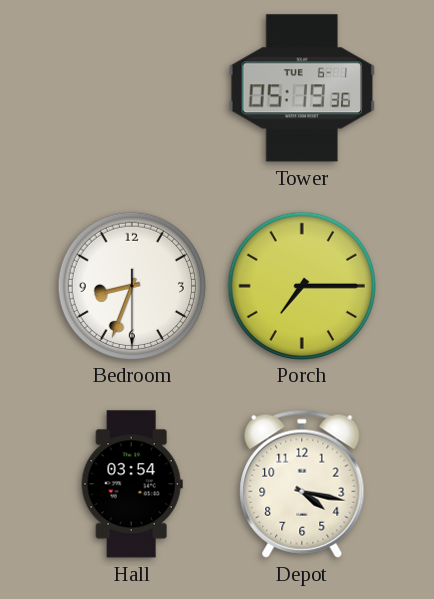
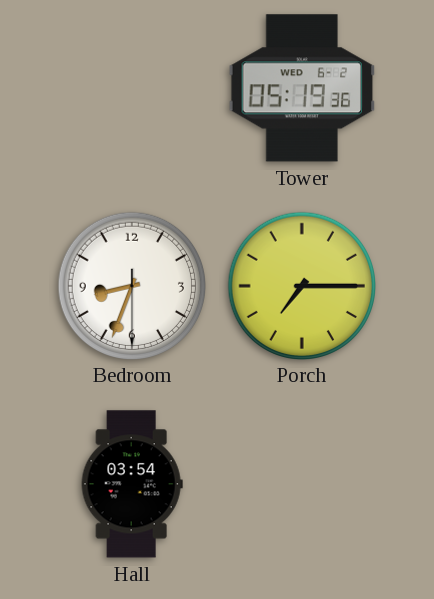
Tower date: TUE 6-1 -> WED 6-2 (302, 88)
Depot: 4:17 -> none (302, 484)
